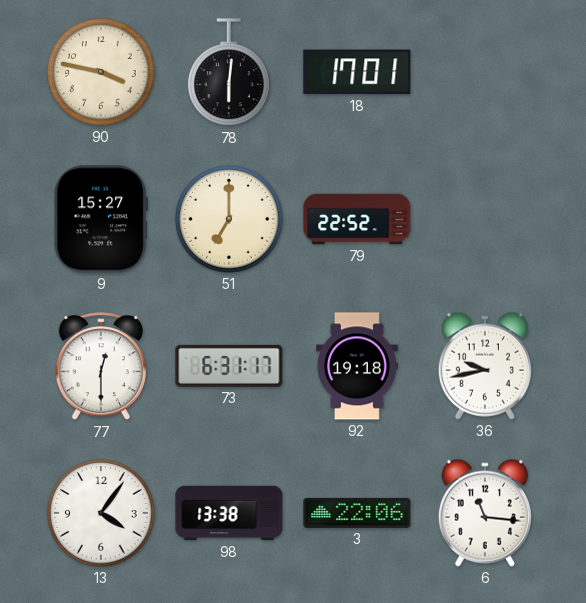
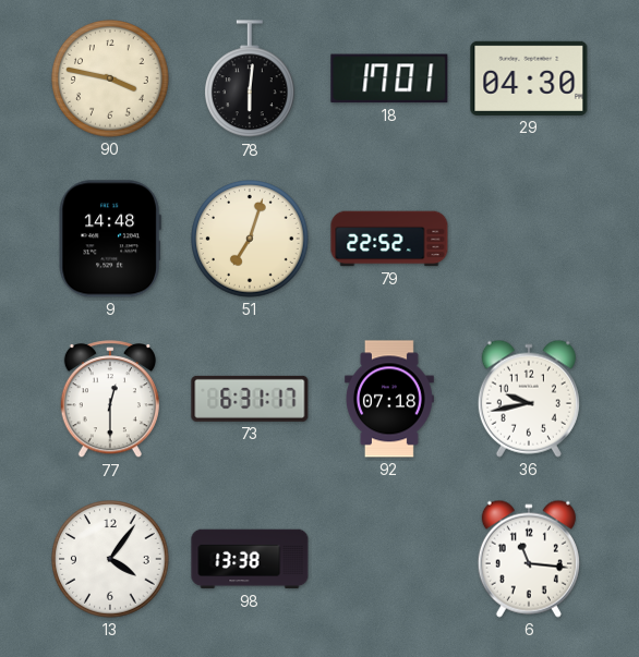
29: none -> 04:30 (529, 78)
9: 15:27 -> 14:48 (110, 239)
51: 7:00 -> 7:03 (250, 239)
92: 19:18 -> 07:18 (389, 399)
3: 22:06 -> none (357, 513)
